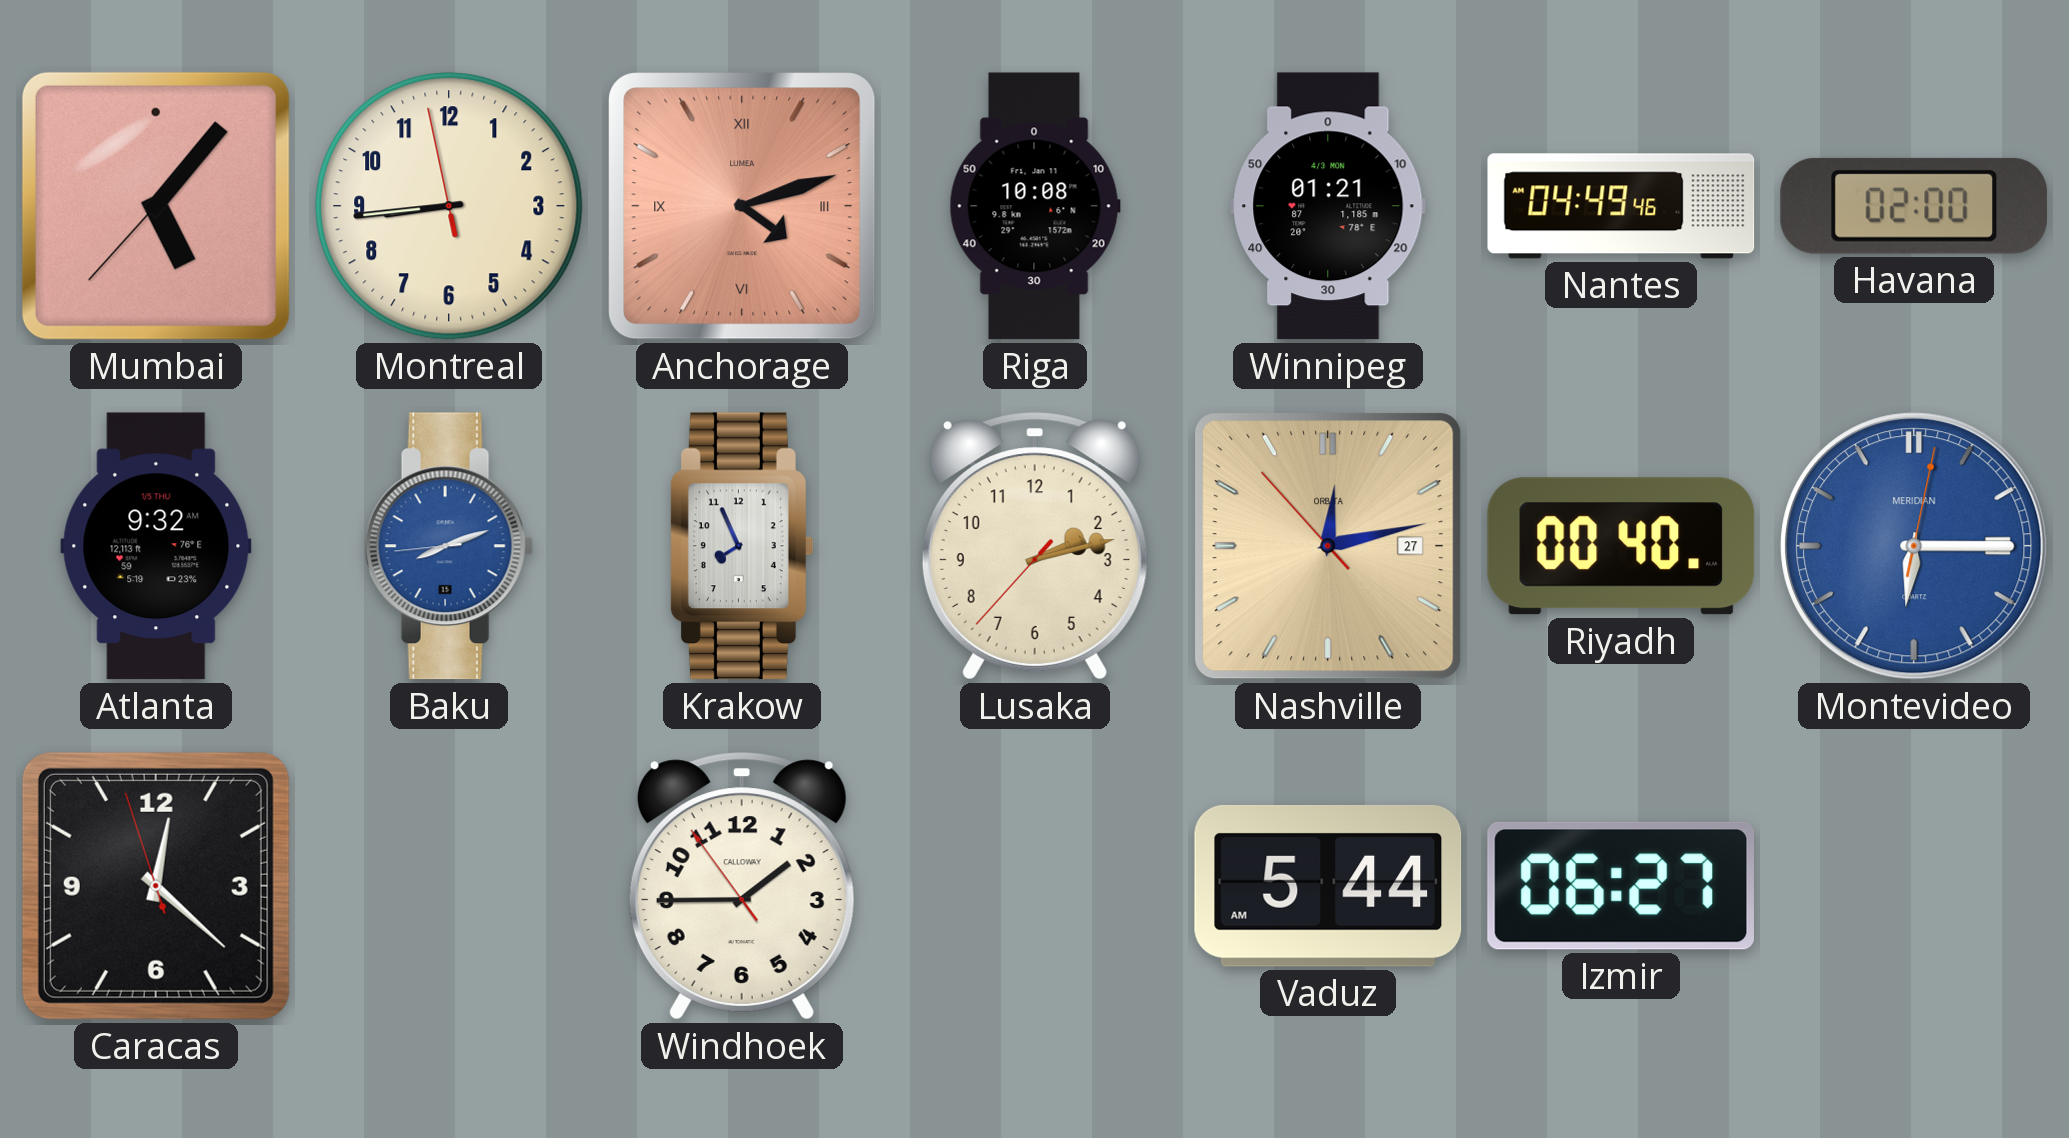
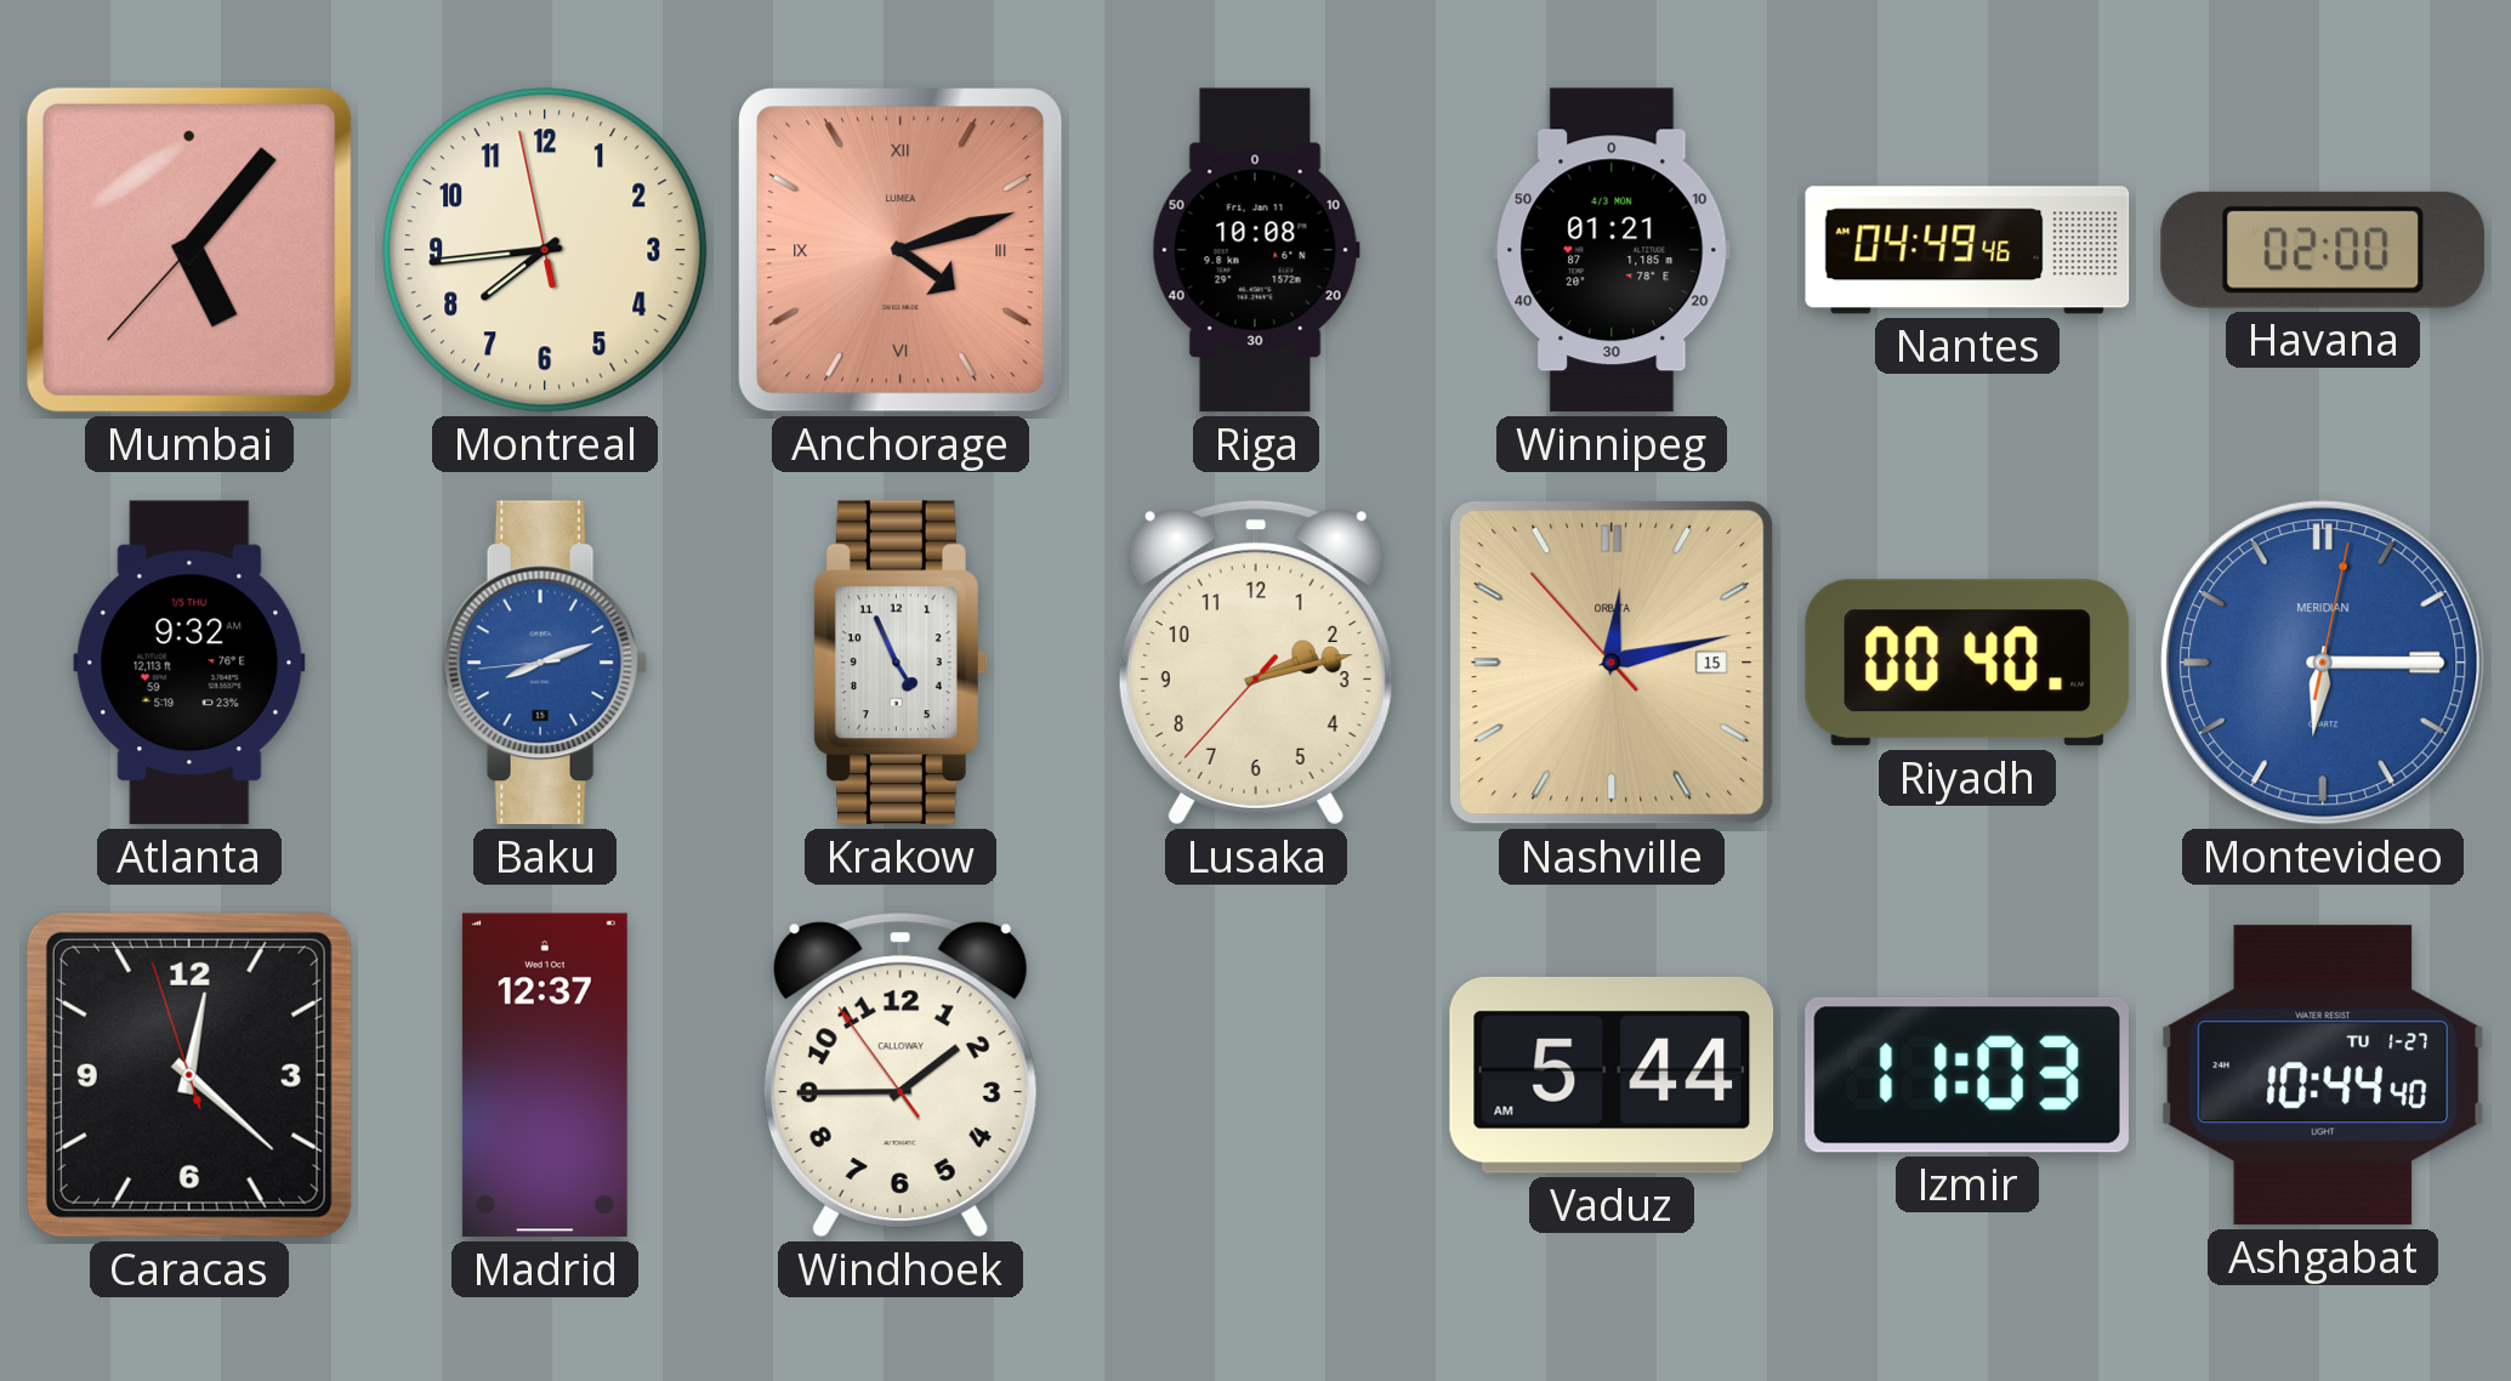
Montreal: 8:43 -> 7:43 (545, 250)
Krakow: 7:56 -> 4:56 (901, 663)
Nashville date: 27 -> 15 (1612, 663)
Madrid: none -> 12:37 (545, 1075)
Izmir: 06:27 -> 11:03 (1967, 1075)
Ashgabat: none -> 10:44 (2322, 1075)
